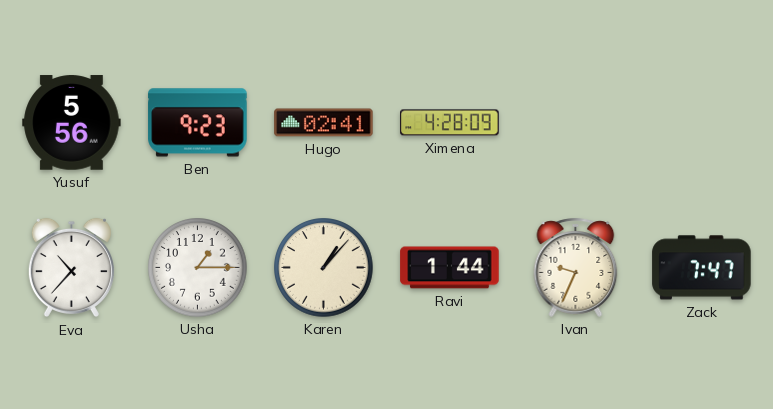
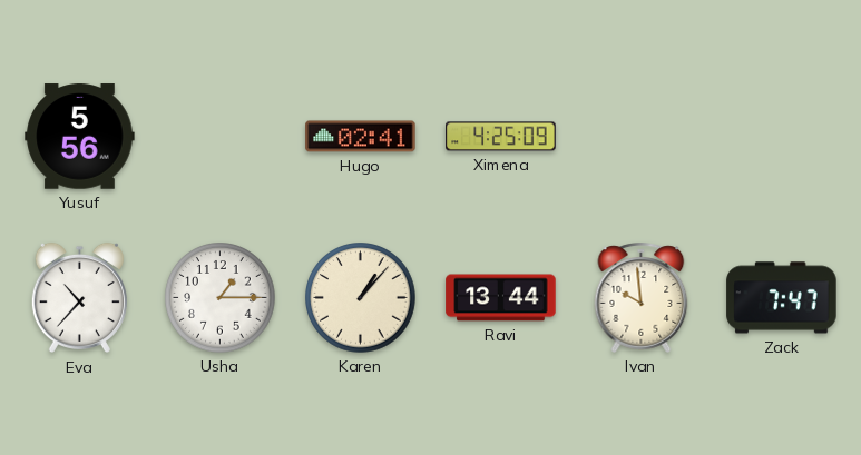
Ben: 9:23 -> none (198, 123)
Ximena: 4:28 -> 4:25 (501, 137)
Ravi: 1:44 -> 13:44 (501, 298)
Ivan: 9:34 -> 9:59 (642, 297)
